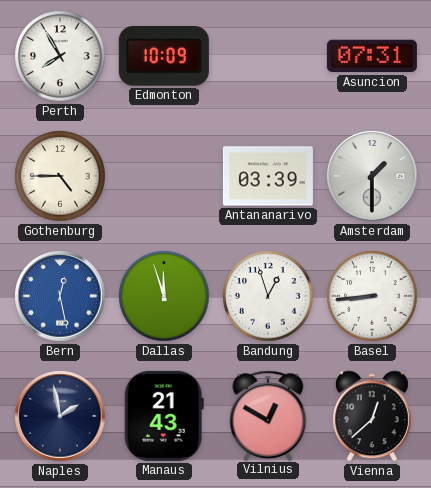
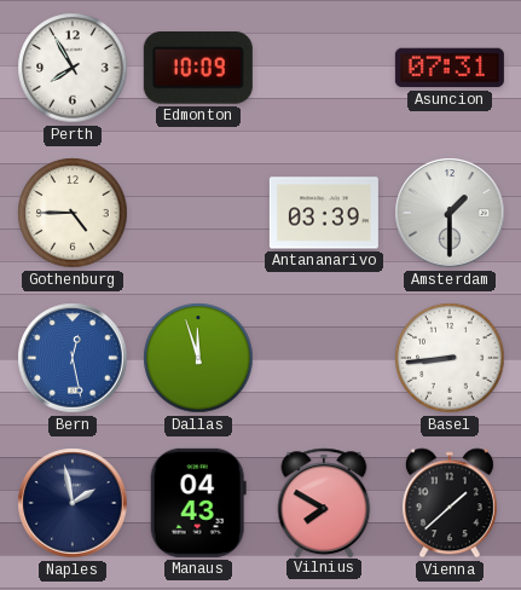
Bandung: 12:57 -> none (268, 296)
Manaus: 21:43 -> 04:43 (198, 503)
Vilnius: 12:50 -> 7:50 (324, 502)
Vienna: 12:38 -> 1:38 (450, 503)
